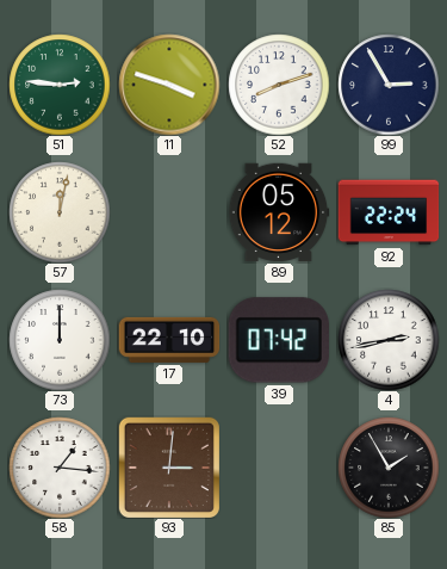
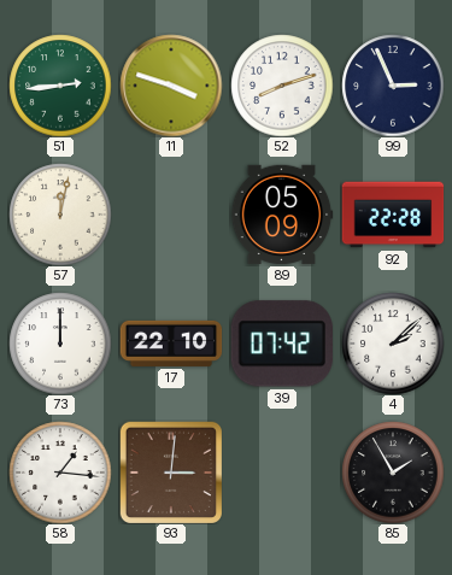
51: 2:46 -> 2:44 (60, 86)
99: 2:55 -> 2:56 (393, 86)
89: 05:12 -> 05:09 (282, 215)
92: 22:24 -> 22:28 (393, 215)
4: 2:43 -> 2:08 (393, 344)
